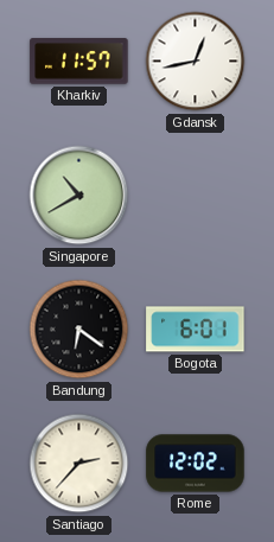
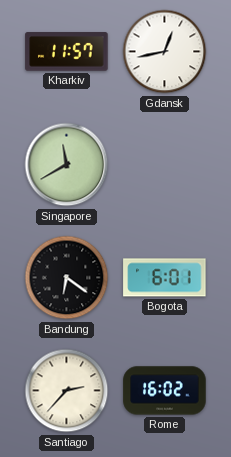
Singapore: 10:40 -> 11:40 (67, 165)
Rome: 12:02 -> 16:02 (165, 391)
